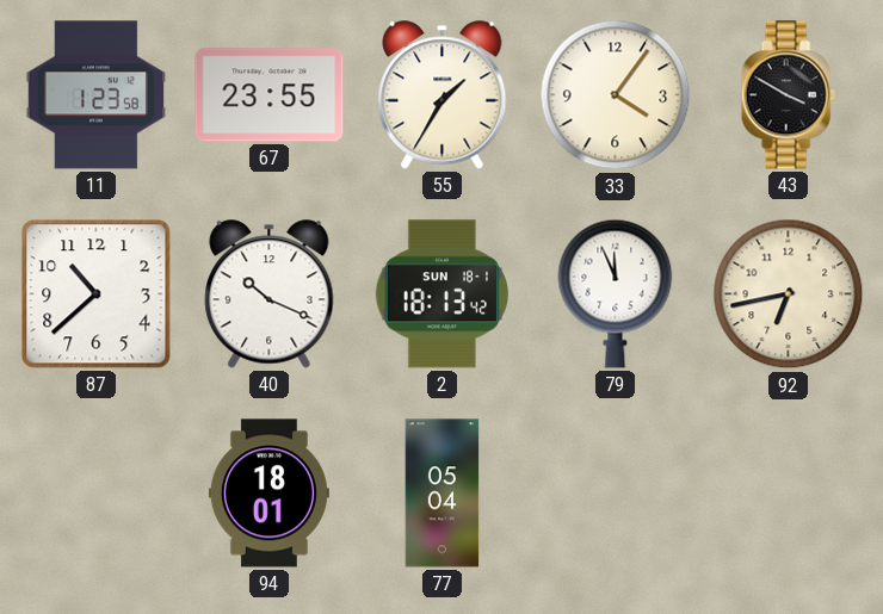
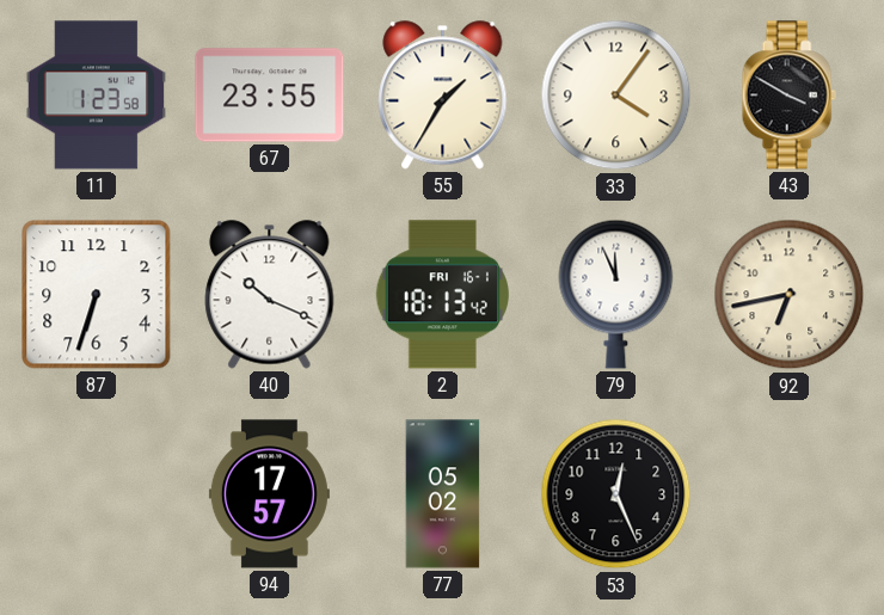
87: 10:38 -> 6:33 (97, 295)
2 date: SUN 18-1 -> FRI 16-1 (442, 295)
94: 18:01 -> 17:57 (269, 494)
77: 05:04 -> 05:02 (443, 494)
53: none -> 12:26 (616, 494)
